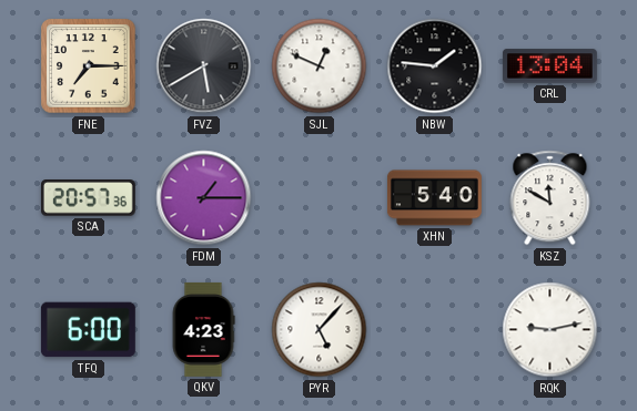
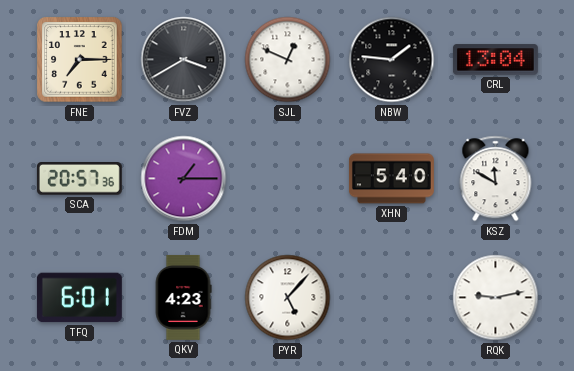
FVZ: 5:40 -> 3:40 (184, 60)
TFQ: 6:00 -> 6:01 (79, 298)
